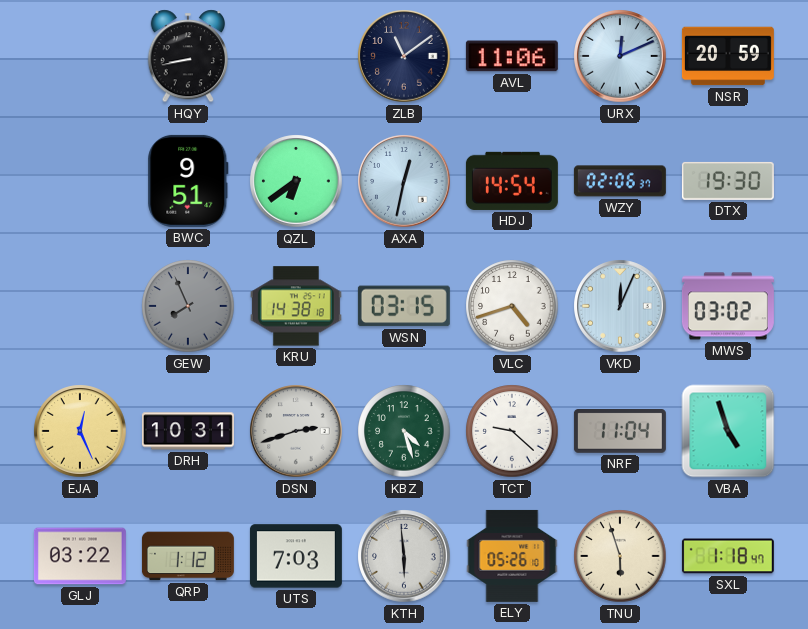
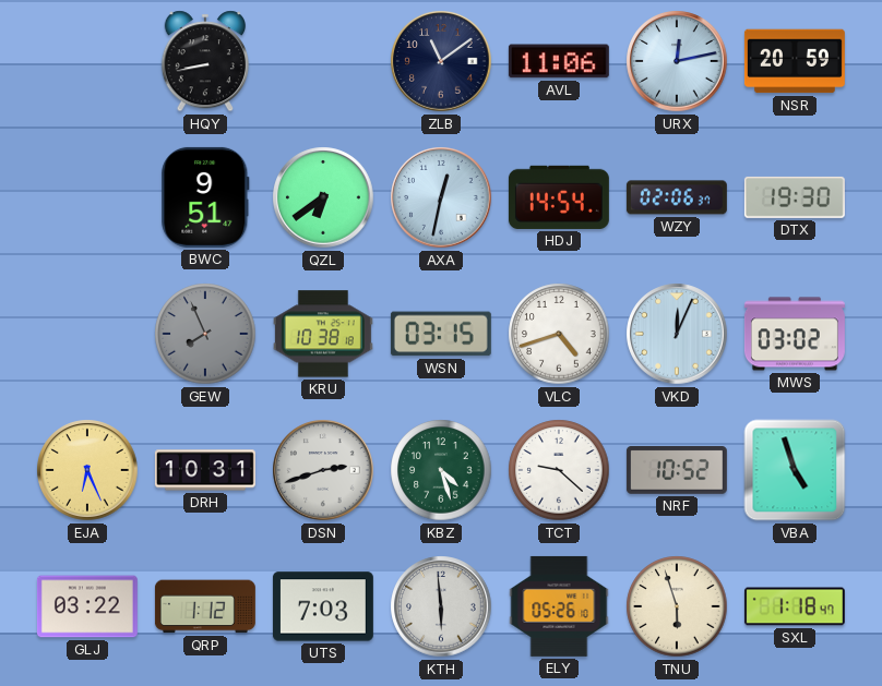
URX: 12:11 -> 12:13 (677, 61)
KRU: 14:38 -> 10:38 (323, 334)
EJA: 12:26 -> 6:26 (87, 470)
NRF: 11:04 -> 10:52 (677, 471)
